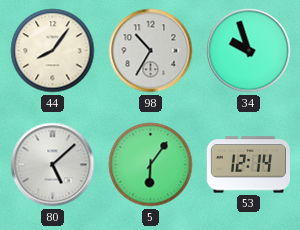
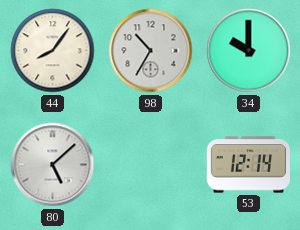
34: 9:57 -> 10:00 (249, 51)
5: 6:06 -> none (151, 165)
